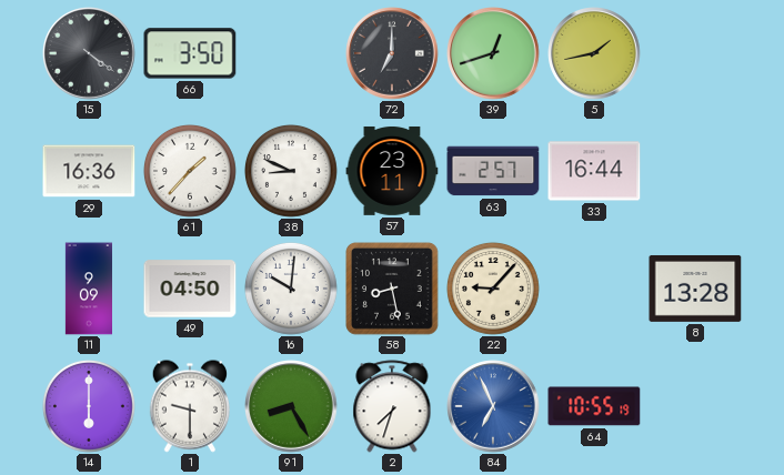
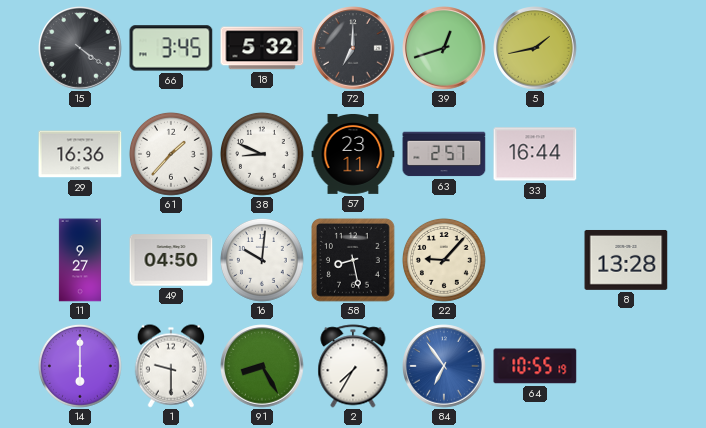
66: 3:50 -> 3:45 (171, 48)
18: none -> 5:32 (262, 48)
11: 9:09 -> 9:27 (79, 260)
2: 7:33 -> 7:35 (353, 366)
84: 6:56 -> 6:54 (444, 366)
